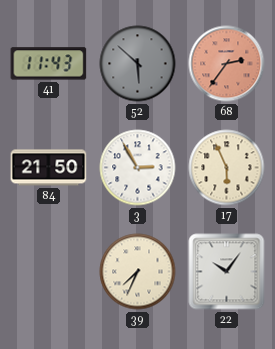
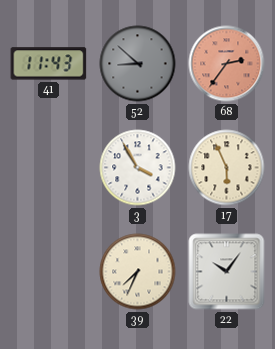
52: 5:52 -> 8:52 (138, 64)
84: 21:50 -> none (49, 168)
3: 2:55 -> 3:55 (138, 168)
